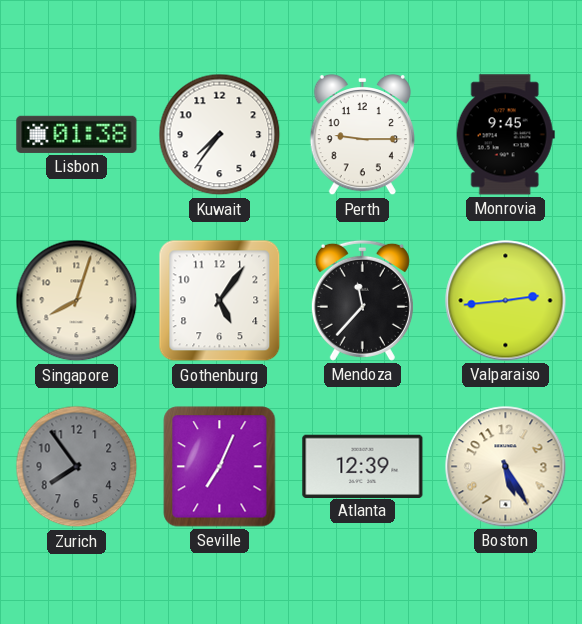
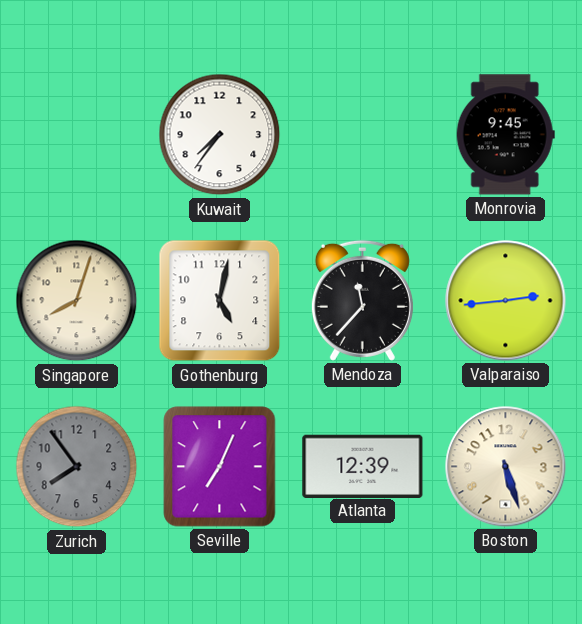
Lisbon: 01:38 -> none (77, 134)
Perth: 9:15 -> none (362, 135)
Gothenburg: 5:06 -> 5:02 (220, 301)
Boston: 5:25 -> 5:27 (506, 467)
